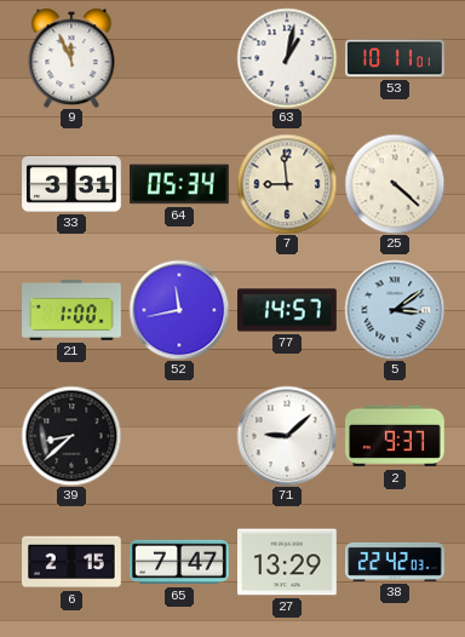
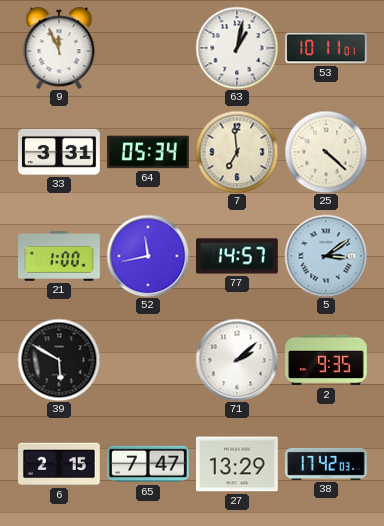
7: 8:59 -> 6:59 (237, 152)
39: 8:38 -> 5:50 (59, 360)
71: 9:08 -> 2:08 (237, 360)
2: 9:37 -> 9:35 (326, 360)
38: 22:42 -> 17:42 (327, 464)
